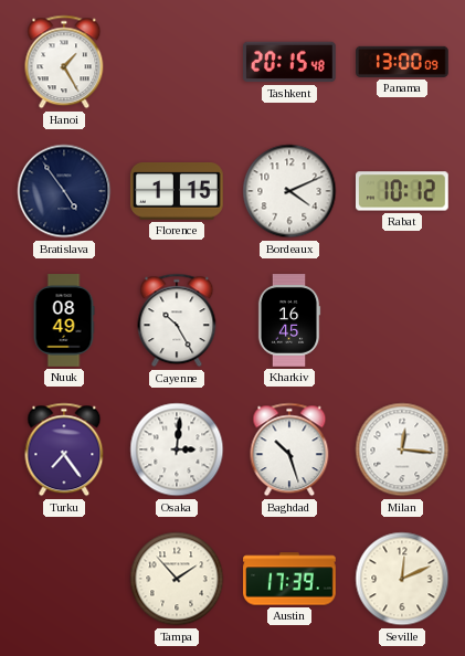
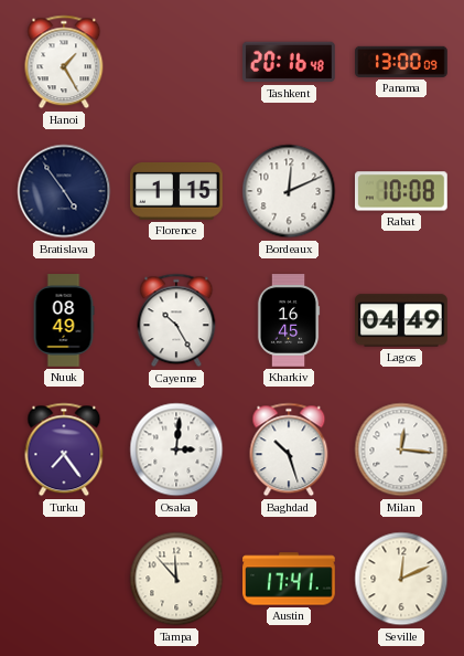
Tashkent: 20:15 -> 20:16 (290, 62)
Bordeaux: 4:11 -> 12:11 (289, 191)
Rabat: 10:12 -> 10:08 (402, 191)
Lagos: none -> 04:49 (402, 320)
Tampa: 1:53 -> 11:53 (176, 579)
Austin: 17:39 -> 17:41 (289, 579)
